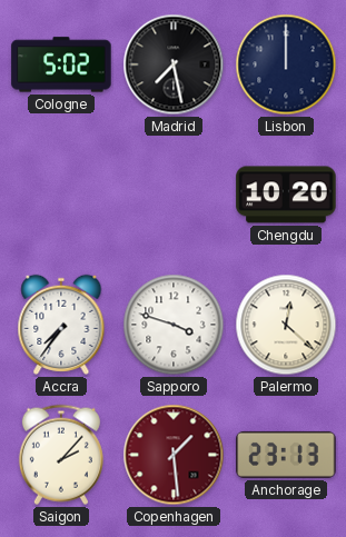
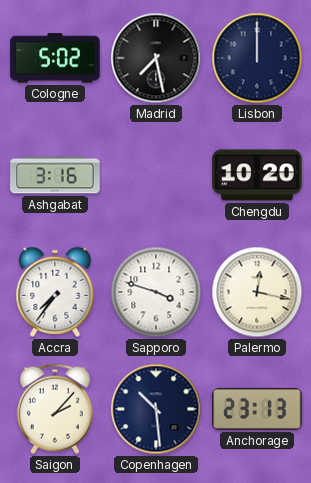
Ashgabat: none -> 3:16 (55, 175)
Palermo: 12:22 -> 12:17 (257, 292)
Copenhagen: 1:29 -> 10:29 (156, 409)
Copenhagen dial: burgundy -> navy (156, 409)
